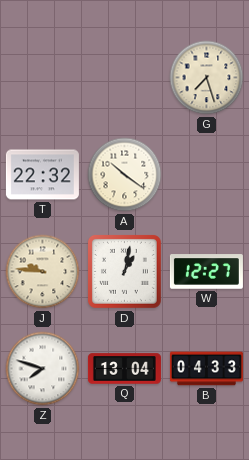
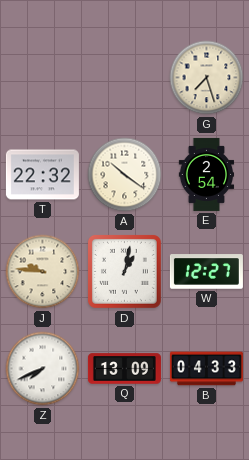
E: none -> 2:54 (207, 174)
Z: 7:48 -> 7:41 (43, 369)
Q: 13:04 -> 13:09 (124, 369)
